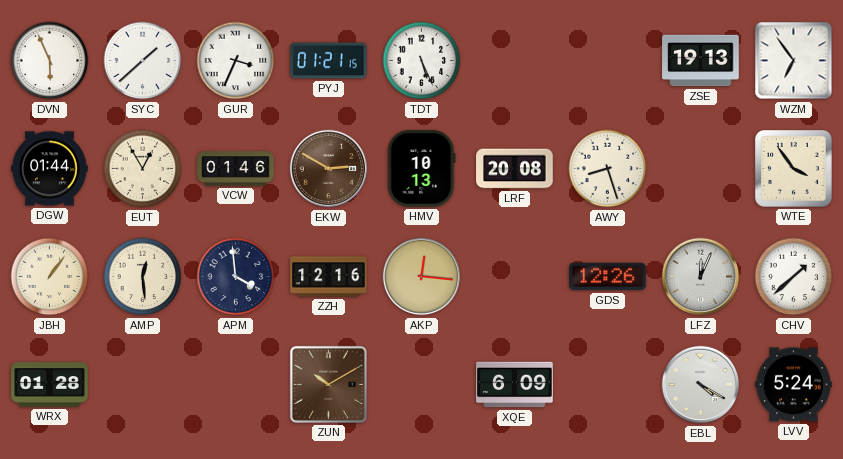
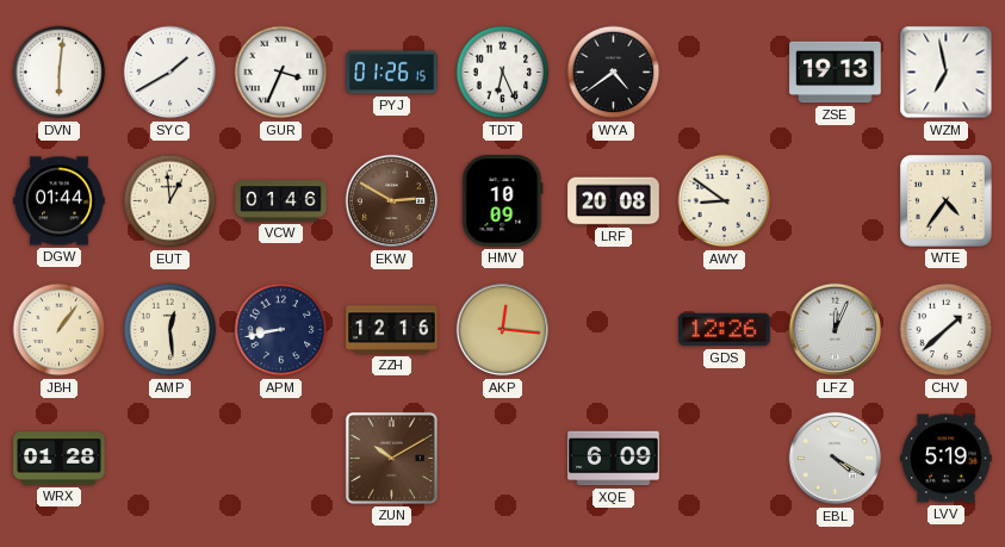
DVN: 5:56 -> 6:01 (60, 73)
SYC: 1:38 -> 1:40 (170, 73)
PYJ: 01:21 -> 01:26 (392, 73)
TDT: 5:26 -> 6:26 (503, 73)
WYA: none -> 4:39 (614, 73)
WZM: 6:54 -> 6:58 (947, 73)
EUT: 12:55 -> 12:59 (170, 201)
HMV: 10:13 -> 10:09 (503, 201)
AWY: 8:27 -> 8:51 (725, 201)
WTE: 3:54 -> 4:36 (947, 201)
APM: 3:59 -> 8:43 (281, 330)
LVV: 5:24 -> 5:19 (947, 459)
